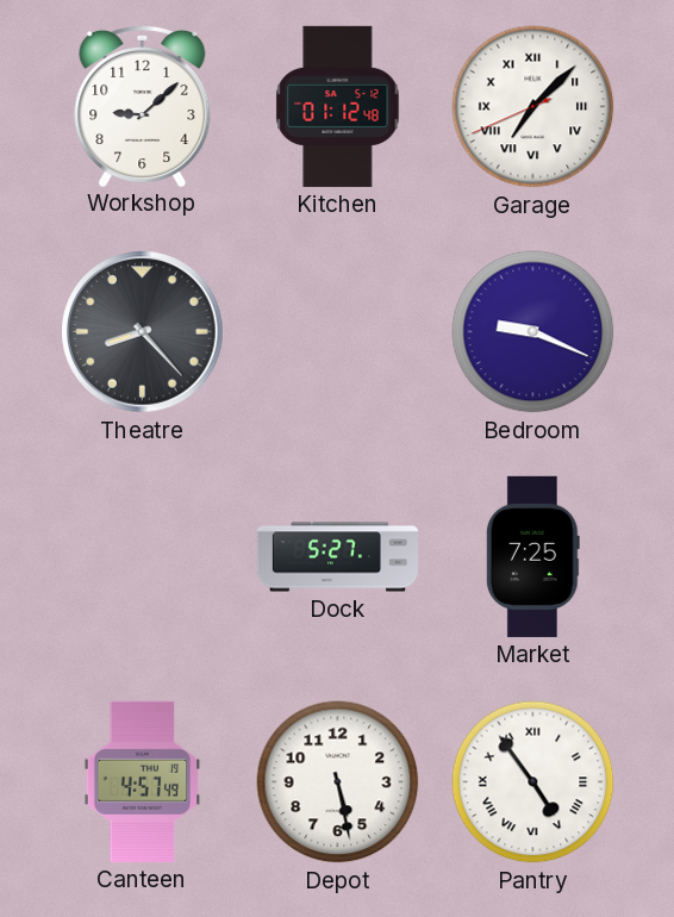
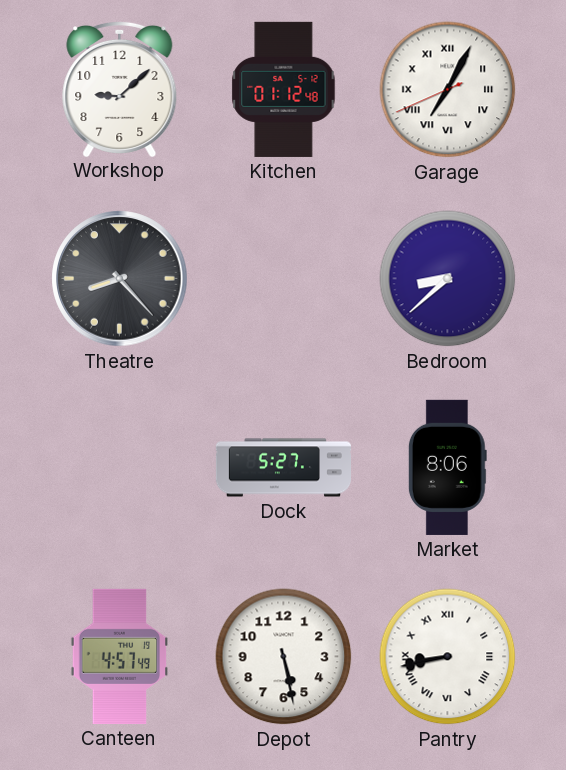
Garage: 7:07 -> 7:04 (448, 90)
Bedroom: 9:19 -> 8:38 (448, 279)
Market: 7:25 -> 8:06 (447, 467)
Pantry: 4:54 -> 8:43 (448, 657)
